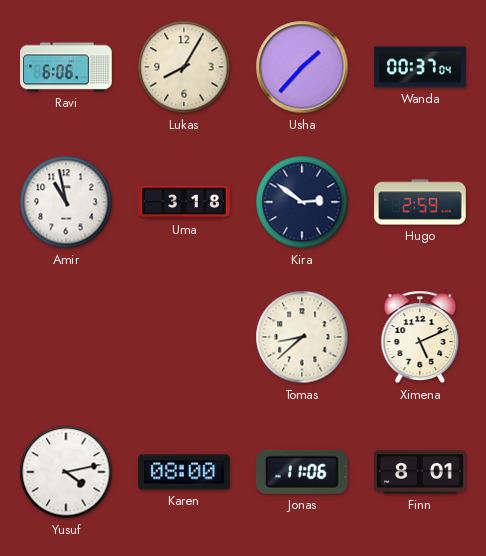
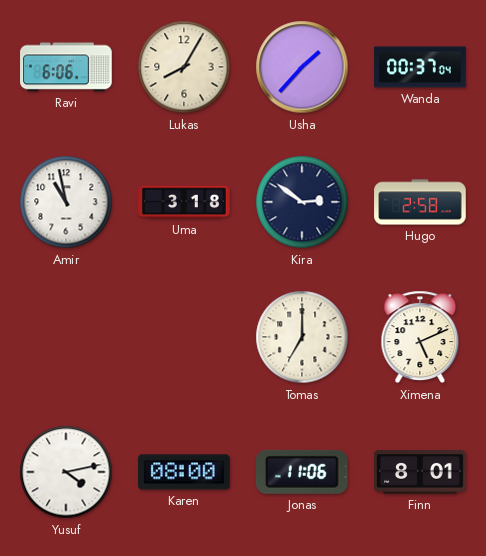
Hugo: 2:59 -> 2:58 (420, 202)
Tomas: 8:38 -> 7:00 (302, 337)
